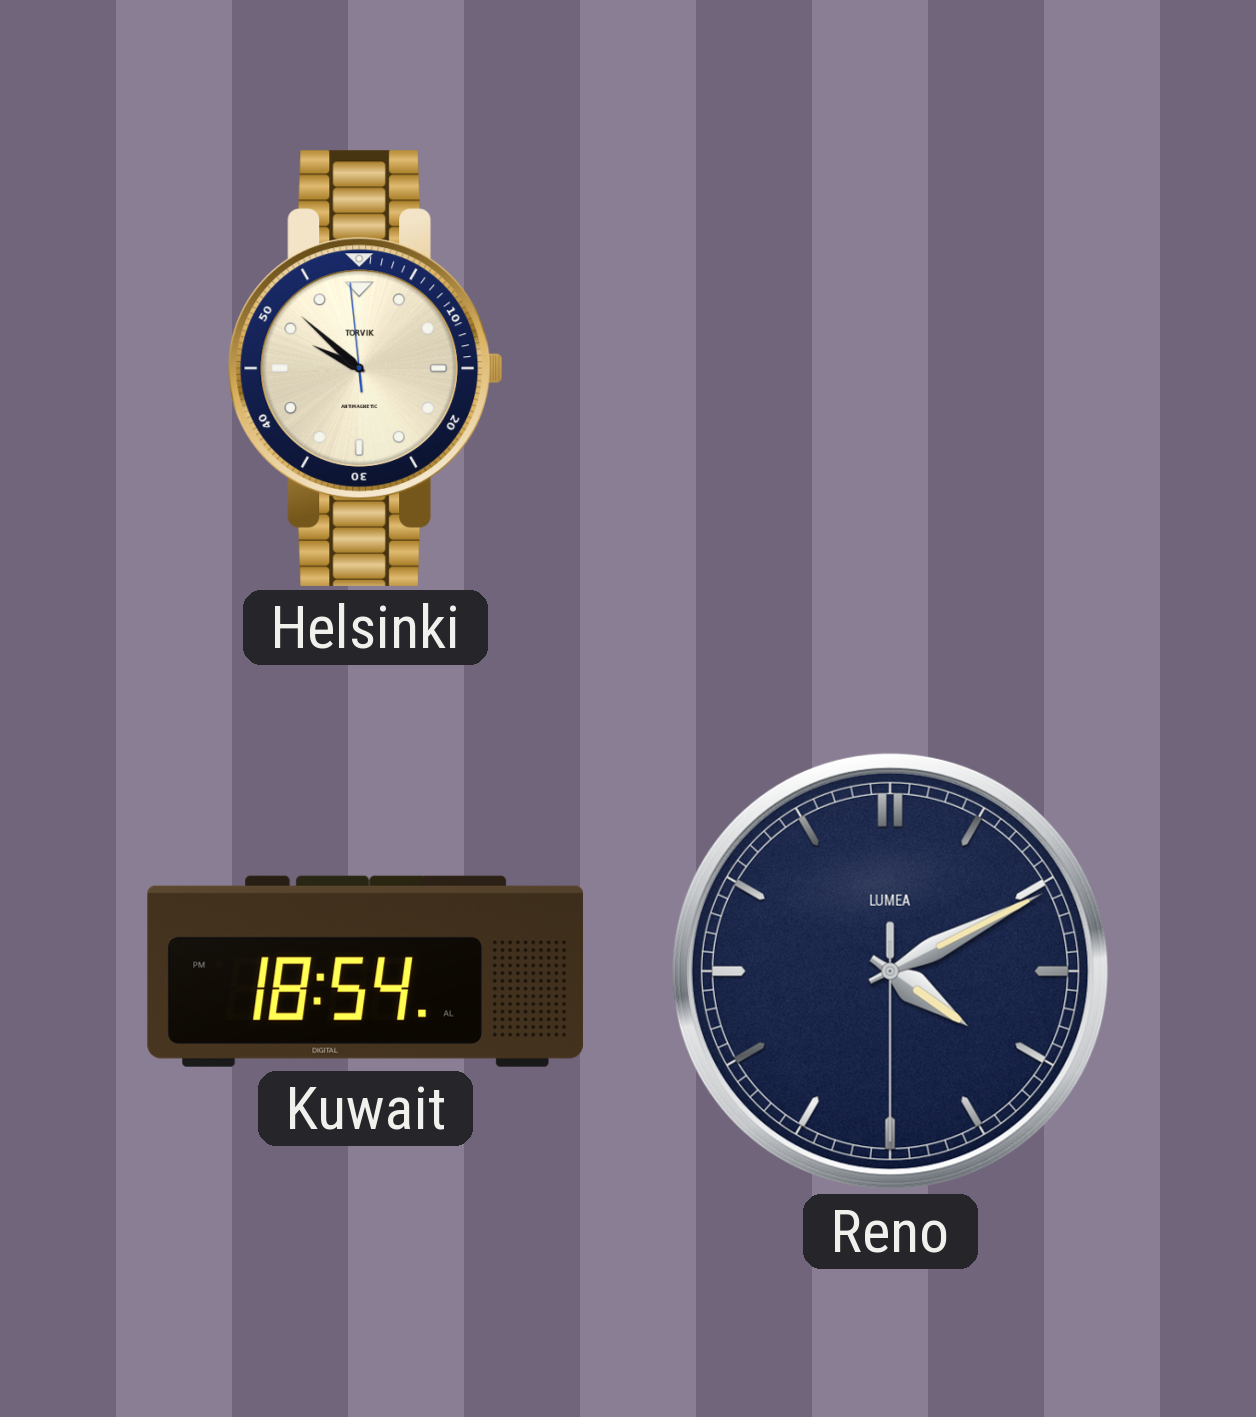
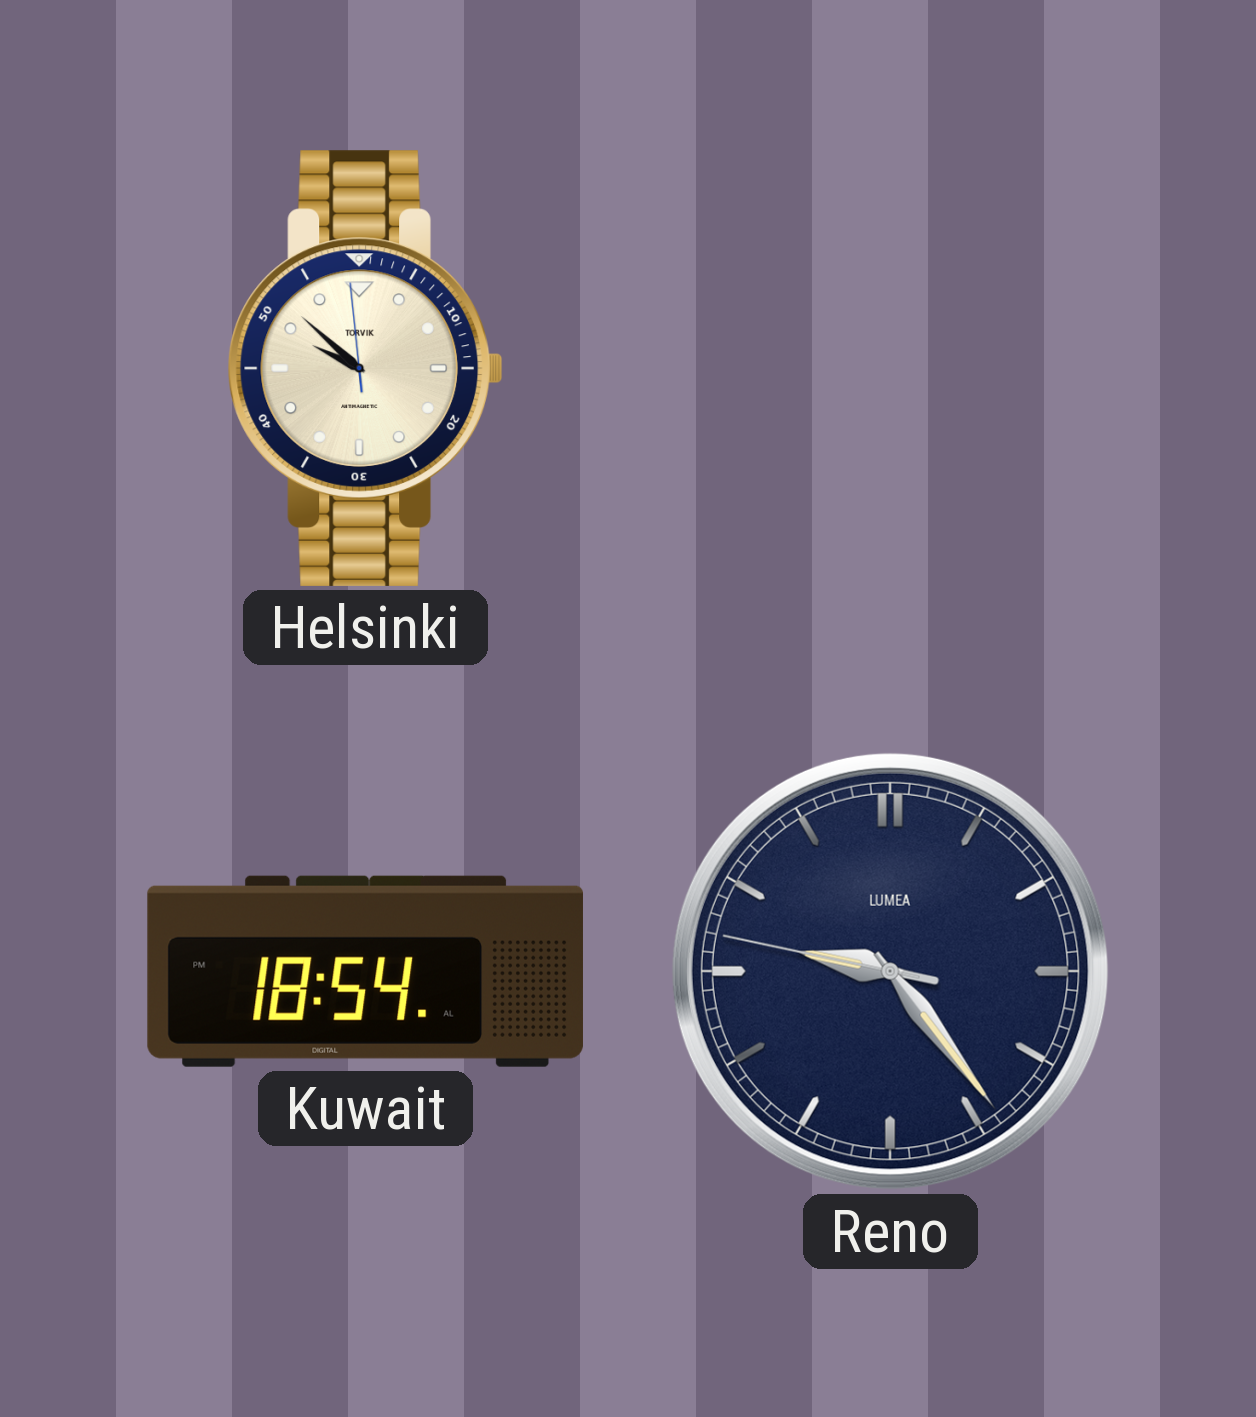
Reno: 4:10 -> 9:23 (890, 971)
